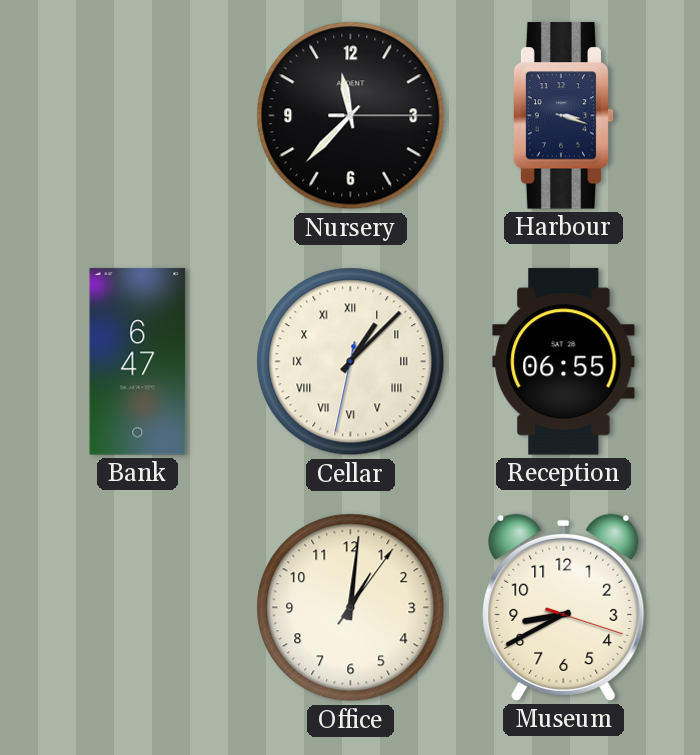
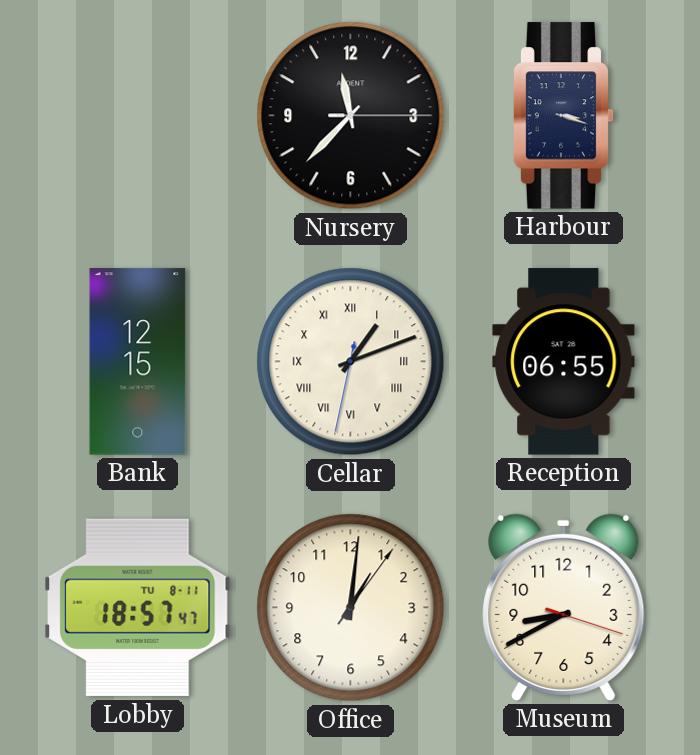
Bank: 6:47 -> 12:15 (138, 362)
Cellar: 1:07 -> 1:11 (351, 362)
Lobby: none -> 18:57 (138, 608)
